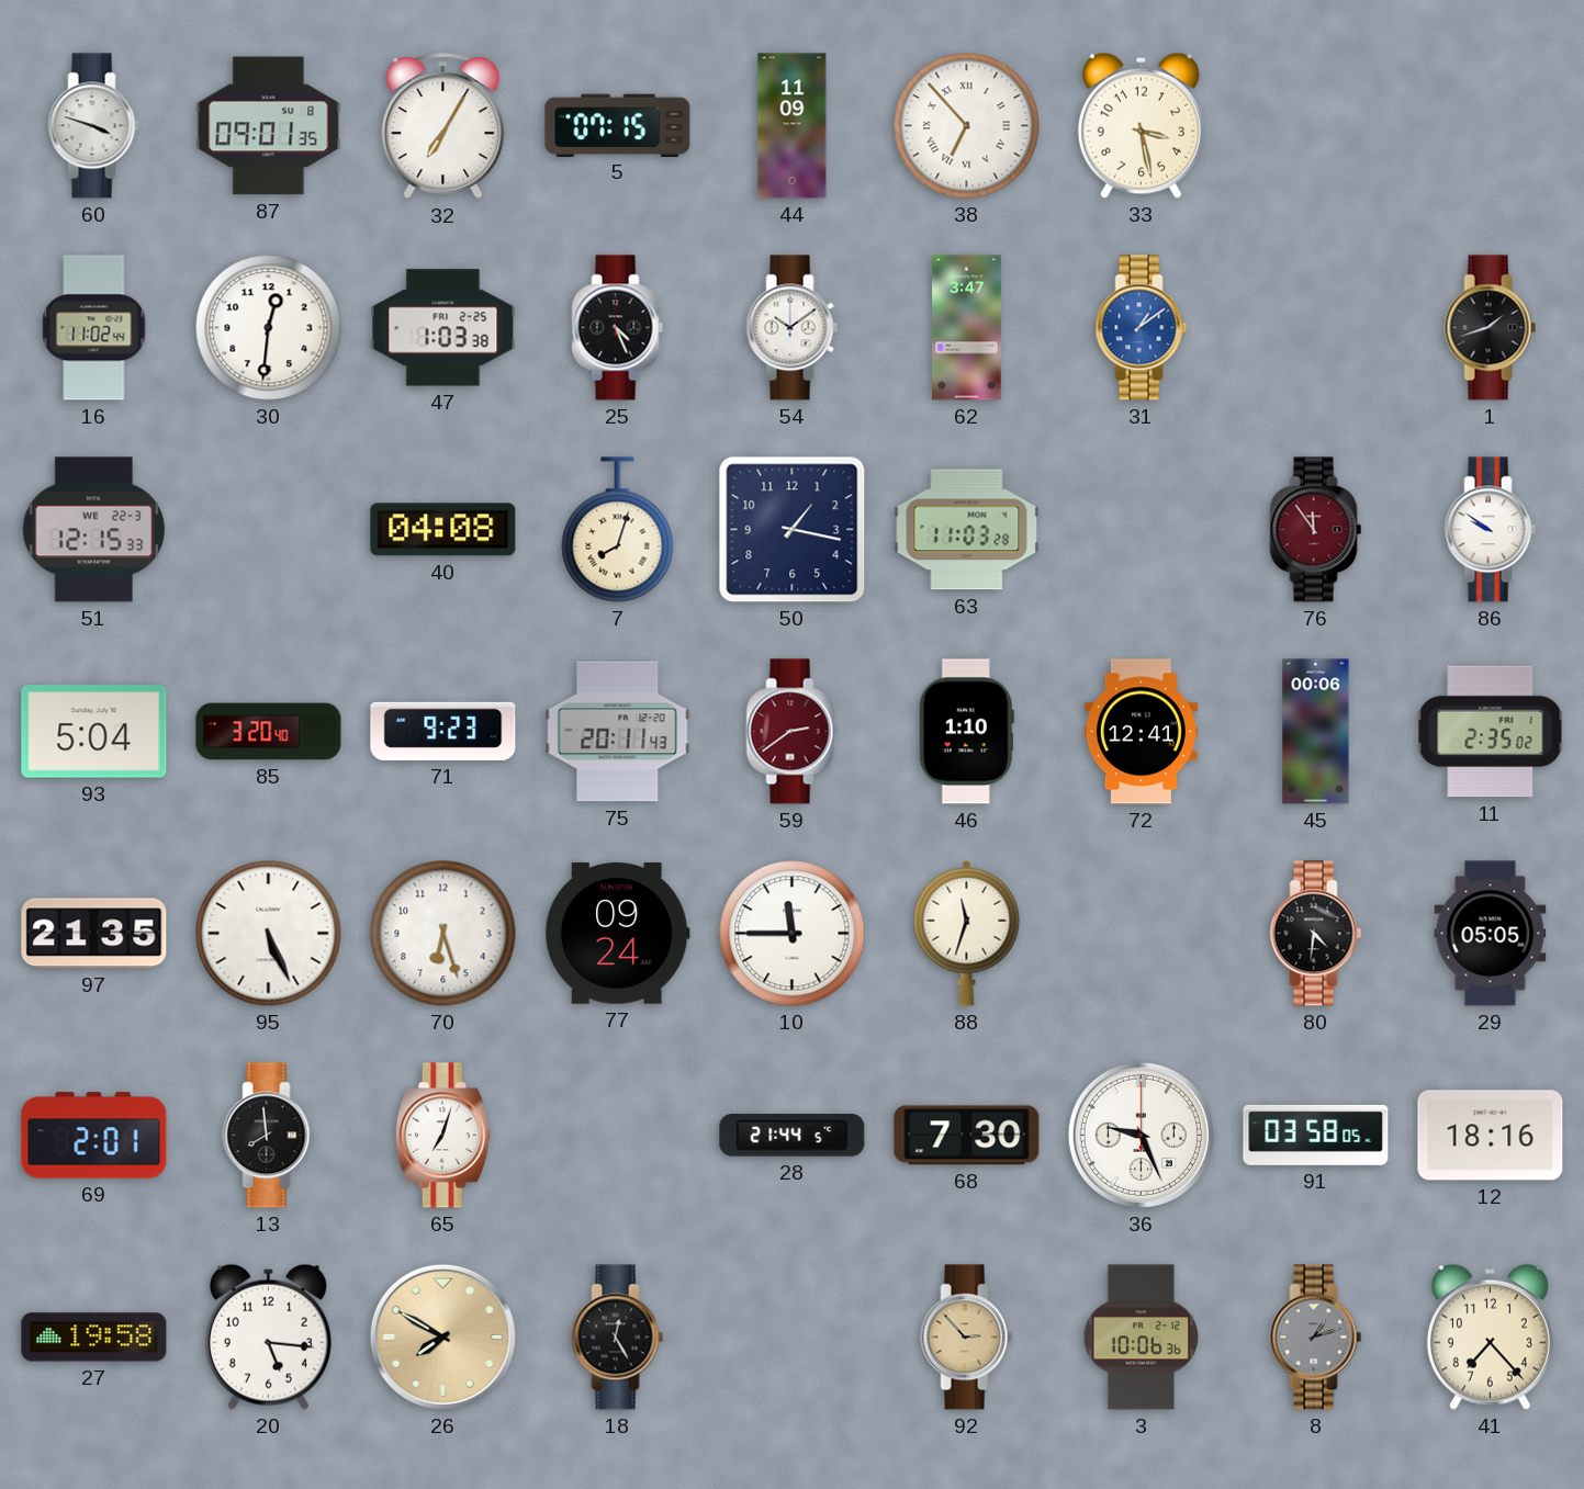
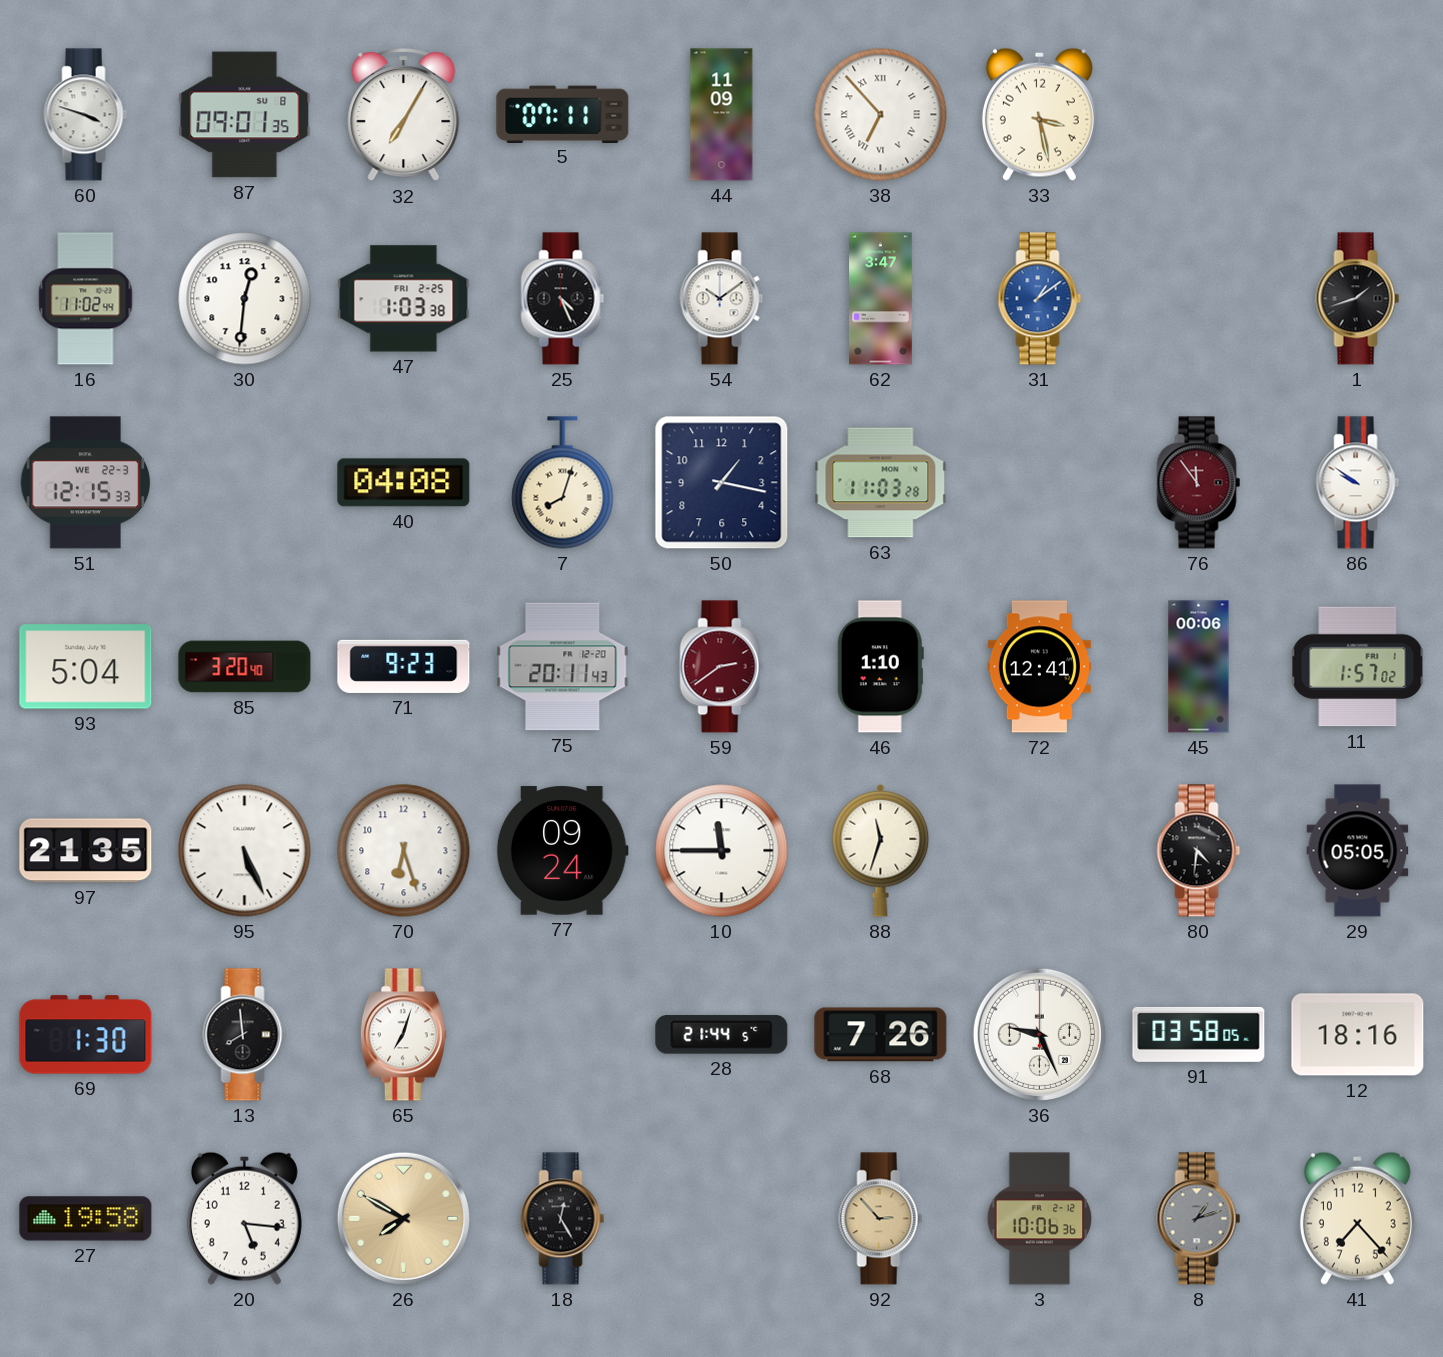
5: 07:15 -> 07:11 (563, 114)
11: 2:35 -> 1:57 (1358, 667)
69: 2:01 -> 1:30 (86, 1035)
68: 7:30 -> 7:26 (881, 1035)
